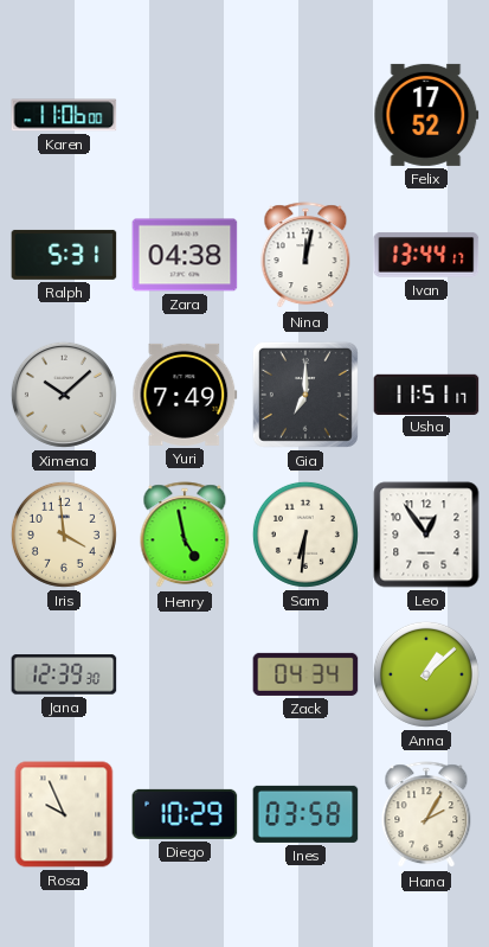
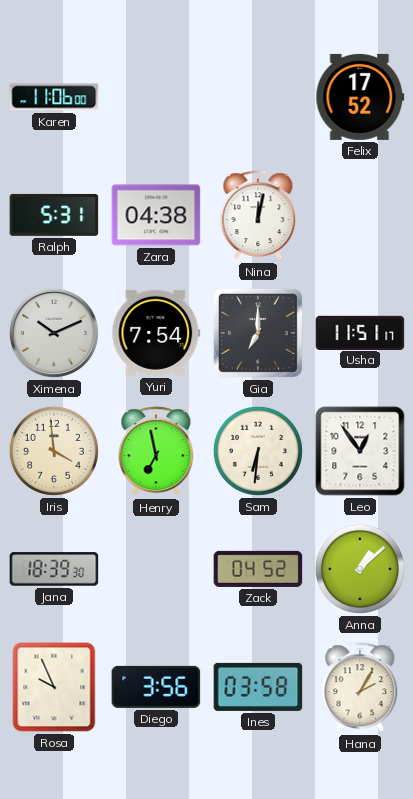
Ivan: 13:44 -> none (426, 255)
Ximena: 10:08 -> 10:11 (54, 333)
Yuri: 7:49 -> 7:54 (156, 333)
Henry: 4:58 -> 6:58 (156, 452)
Jana: 12:39 -> 18:39 (54, 569)
Zack: 04:34 -> 04:52 (258, 569)
Diego: 10:29 -> 3:56 (156, 687)
